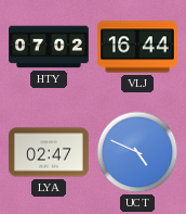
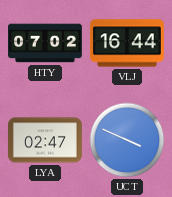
UCT: 4:49 -> 3:49 (127, 140)
